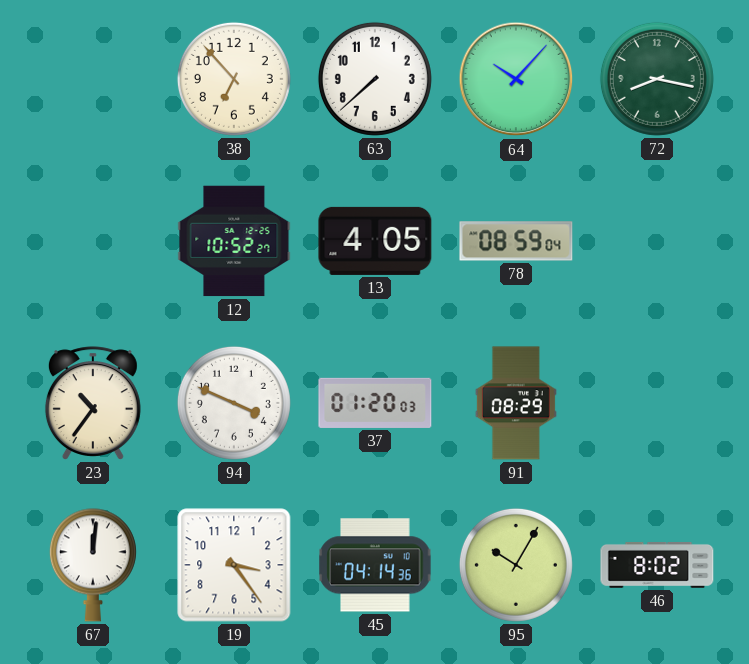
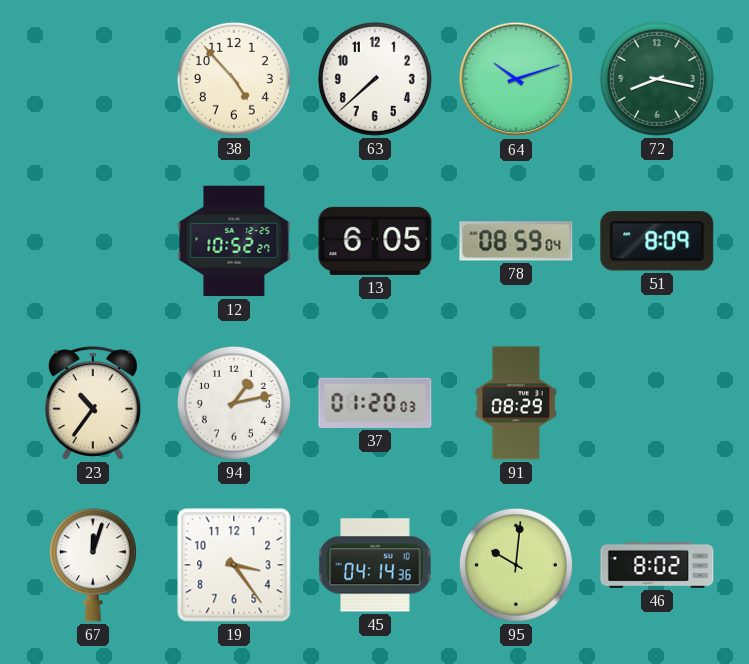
38: 6:53 -> 4:53 (234, 79)
64: 10:07 -> 10:12 (516, 79)
13: 4:05 -> 6:05 (375, 241)
51: none -> 8:09 (657, 241)
94: 3:49 -> 1:13 (234, 403)
67: 12:01 -> 12:03 (93, 565)
95: 10:05 -> 10:01 (516, 565)
